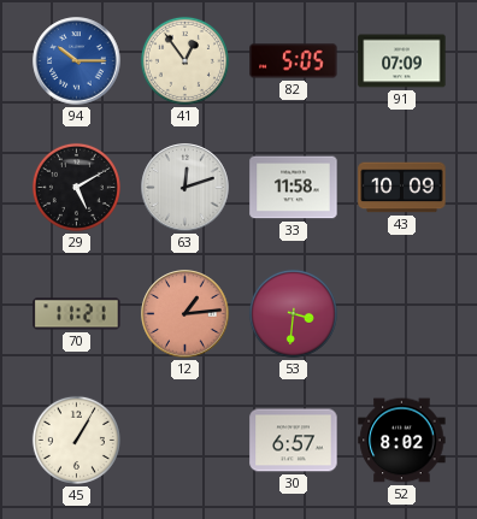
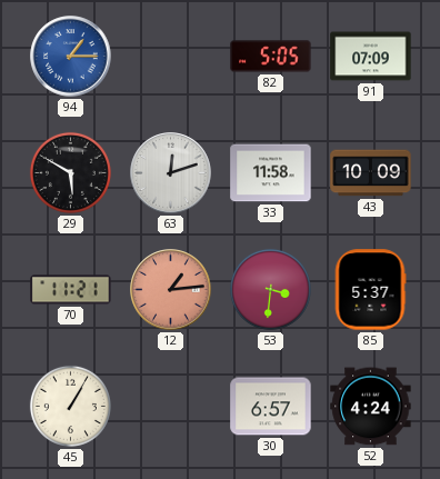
94: 10:15 -> 1:15 (71, 57)
41: 12:54 -> none (184, 60)
29: 5:10 -> 5:50 (70, 172)
85: none -> 5:37 (370, 290)
52: 8:02 -> 4:24 (371, 407)
